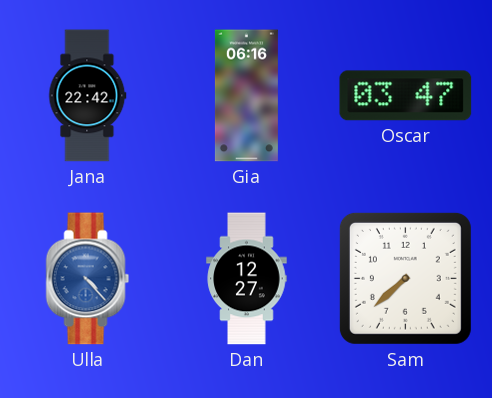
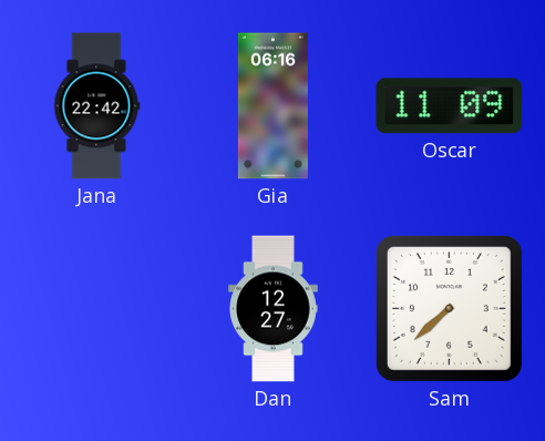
Oscar: 03:47 -> 11:09 (450, 106)
Ulla: 4:23 -> none (88, 279)
